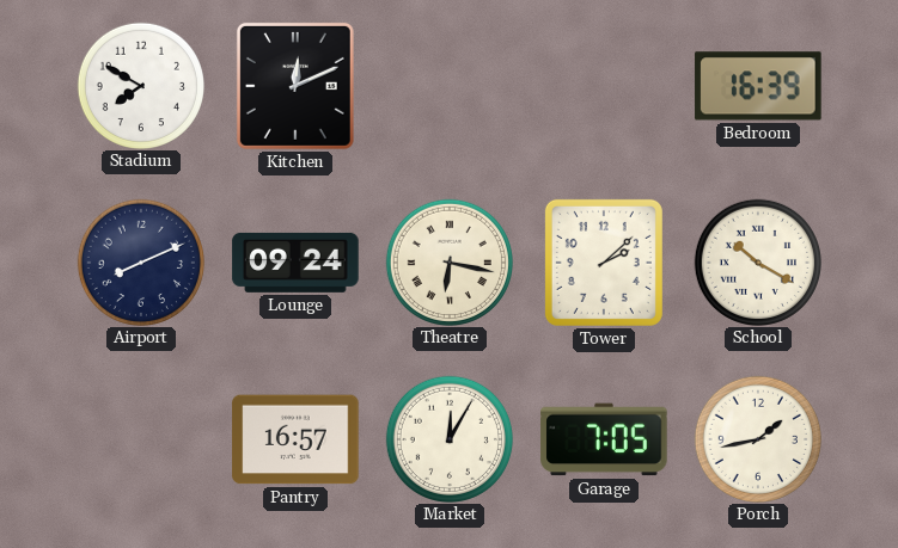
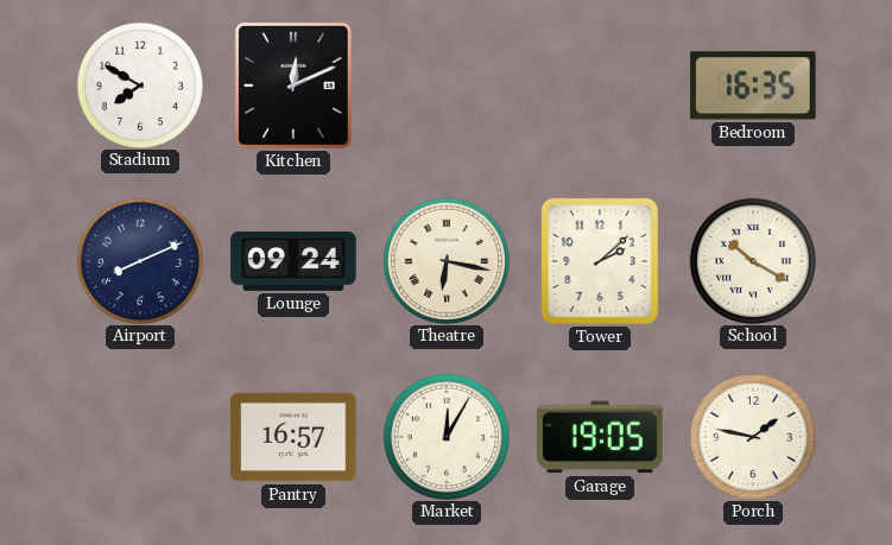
Bedroom: 16:39 -> 16:35 (753, 85)
Garage: 7:05 -> 19:05 (600, 437)
Porch: 1:43 -> 1:47 (752, 436)
